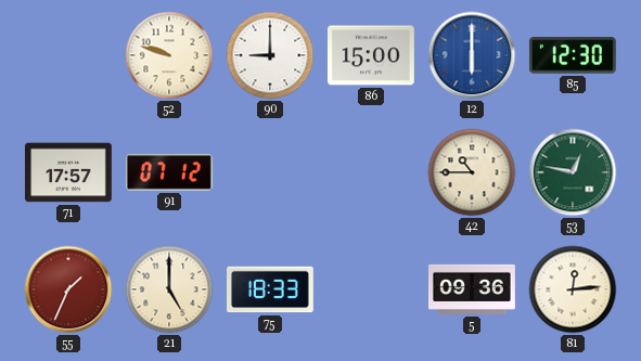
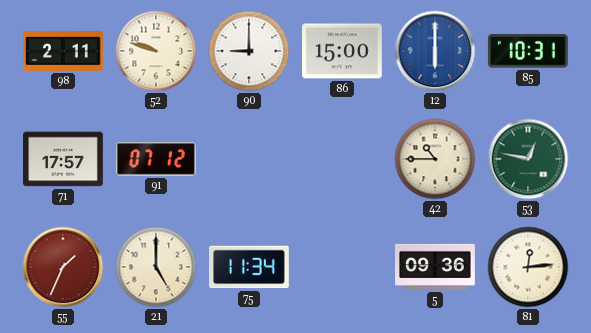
98: none -> 2:11 (64, 52)
85: 12:30 -> 10:31 (528, 51)
75: 18:33 -> 11:34 (250, 267)
